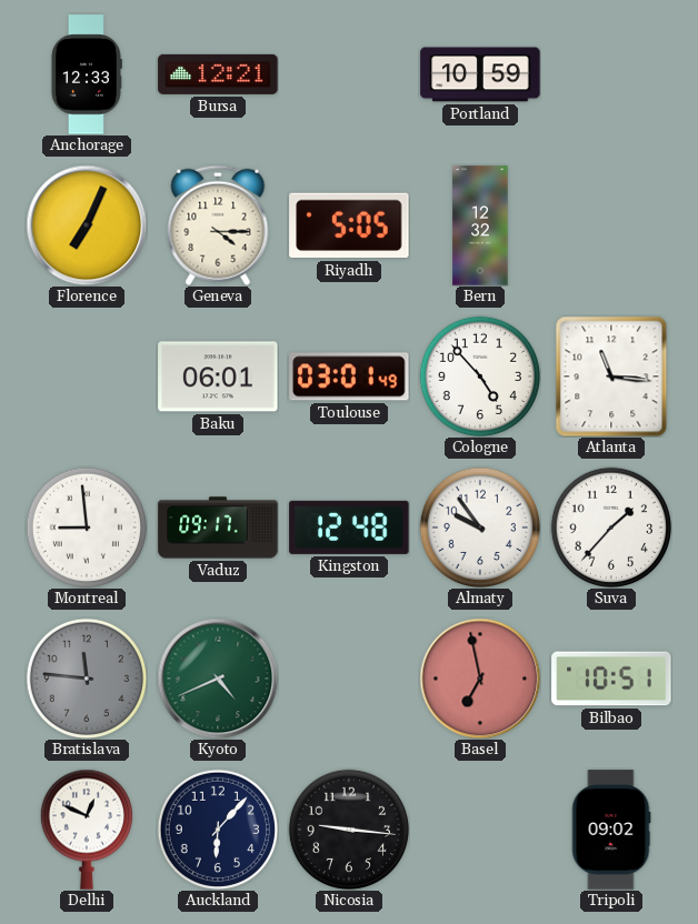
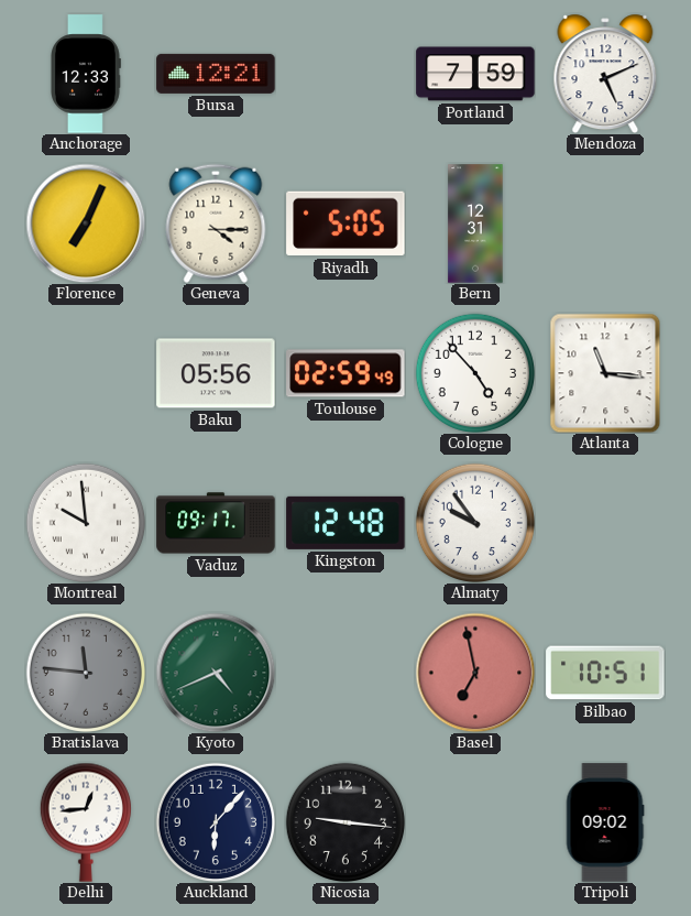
Portland: 10:59 -> 7:59 (475, 74)
Mendoza: none -> 5:11 (605, 74)
Bern: 12:32 -> 12:31 (475, 223)
Baku: 06:01 -> 05:56 (216, 373)
Toulouse: 03:01 -> 02:59 (345, 373)
Montreal: 8:59 -> 9:59 (85, 522)
Suva: 1:37 -> none (610, 526)
Delhi: 12:49 -> 12:44 (86, 822)
